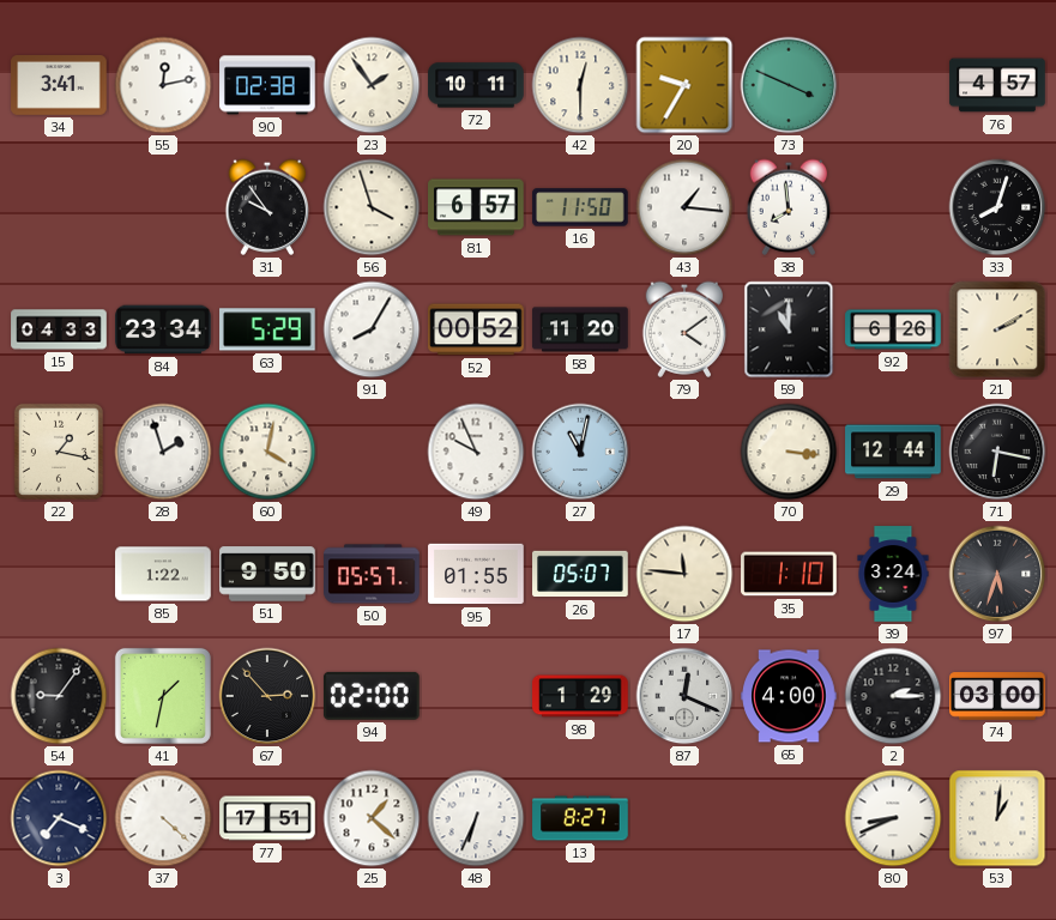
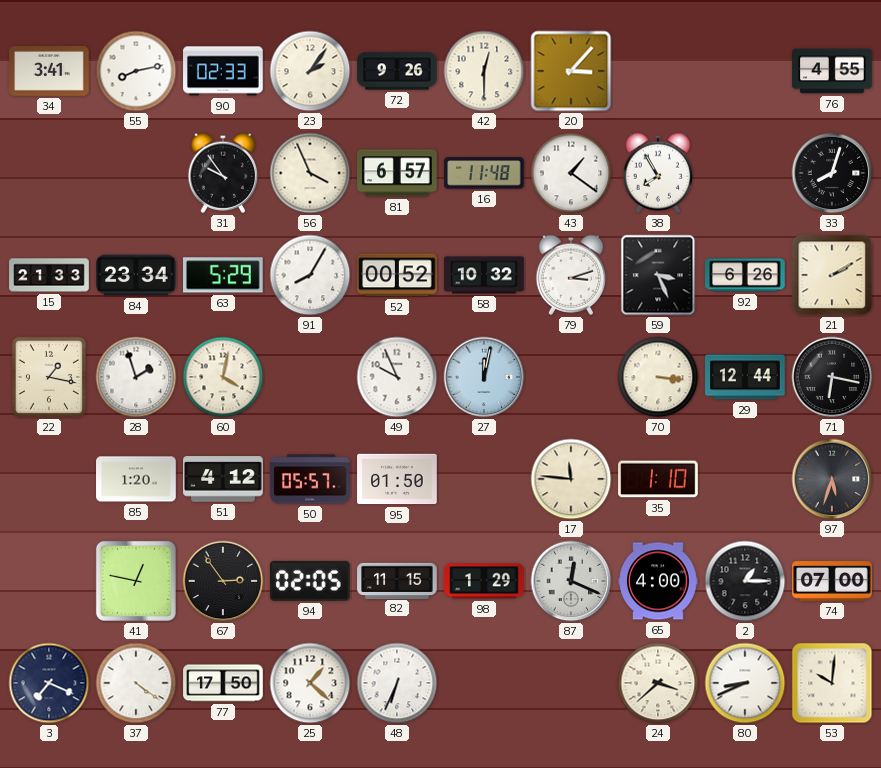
55: 12:13 -> 8:13 (136, 71)
90: 02:38 -> 02:33 (223, 71)
23: 1:54 -> 2:06 (310, 71)
72: 10:11 -> 9:26 (397, 71)
20: 9:35 -> 3:07 (571, 71)
73: 3:49 -> none (789, 85)
76: 4:57 -> 4:55 (832, 71)
56: 3:57 -> 3:56 (310, 173)
16: 11:50 -> 11:48 (484, 173)
43: 1:16 -> 1:21 (571, 173)
38: 7:59 -> 7:55 (658, 173)
15: 04:33 -> 21:33 (49, 275)
58: 11:20 -> 10:32 (484, 275)
79: 4:09 -> 3:12 (571, 275)
59: 11:00 -> 3:26 (658, 275)
27: 11:02 -> 12:02 (484, 377)
85: 1:22 -> 1:20 (136, 479)
51: 9:50 -> 4:12 (223, 479)
95: 01:55 -> 01:50 (397, 479)
26: 05:07 -> none (580, 574)
39: 3:24 -> none (893, 574)
54: 9:06 -> none (59, 696)
41: 1:32 -> 12:47 (136, 581)
67: 2:53 -> 2:54 (223, 581)
94: 02:00 -> 02:05 (310, 581)
82: none -> 11:15 (397, 580)
2: 2:15 -> 1:15 (745, 581)
74: 03:00 -> 07:00 (832, 581)
37: 4:22 -> 4:21 (136, 683)
77: 17:51 -> 17:50 (223, 683)
13: 8:27 -> none (580, 818)
24: none -> 3:38 (658, 683)
53: 1:01 -> 10:01 (832, 683)
